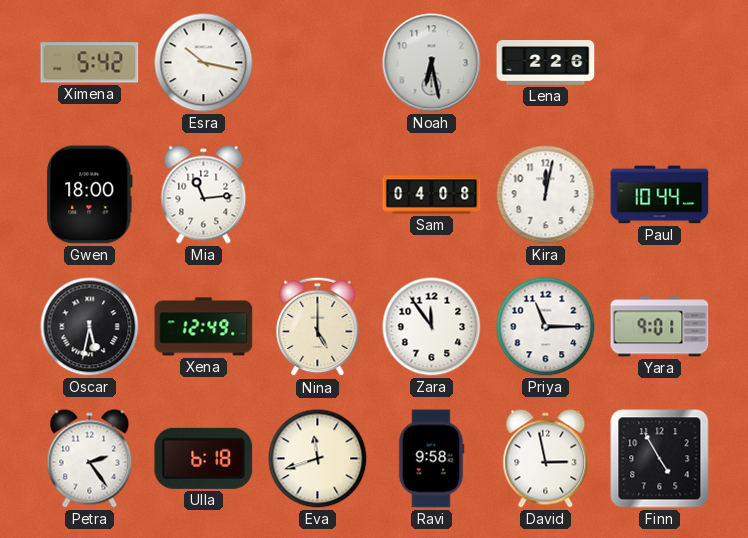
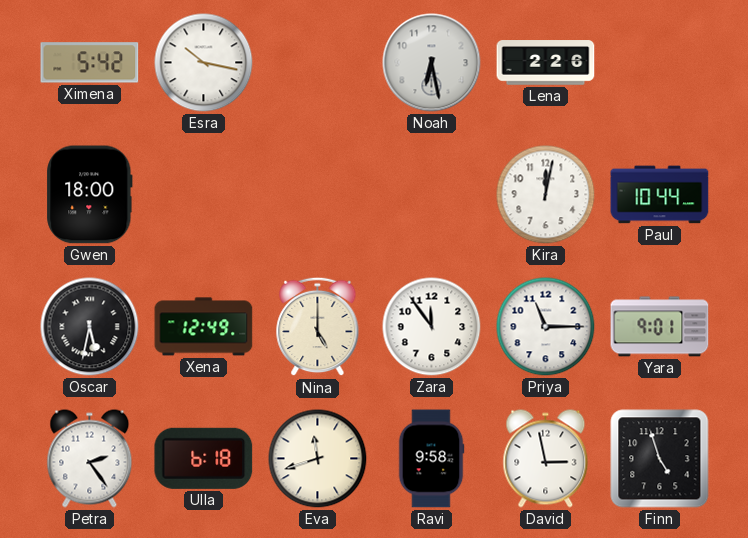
Mia: 11:14 -> none (204, 195)
Sam: 04:08 -> none (432, 195)
Finn: 4:55 -> 4:57 (660, 459)
